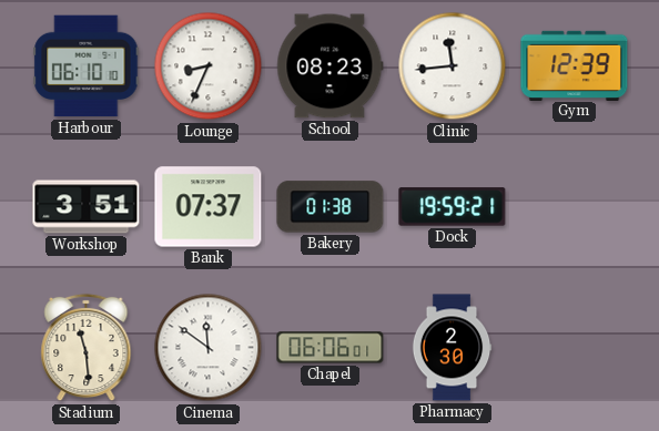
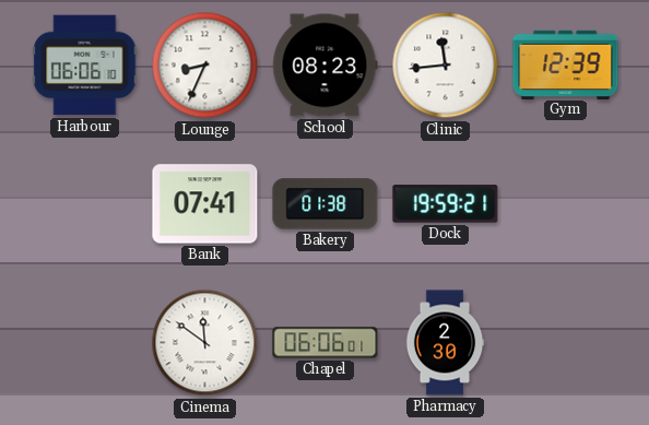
Harbour: 06:10 -> 06:06 (85, 66)
Workshop: 3:51 -> none (87, 207)
Bank: 07:37 -> 07:41 (205, 204)
Stadium: 11:29 -> none (87, 348)
